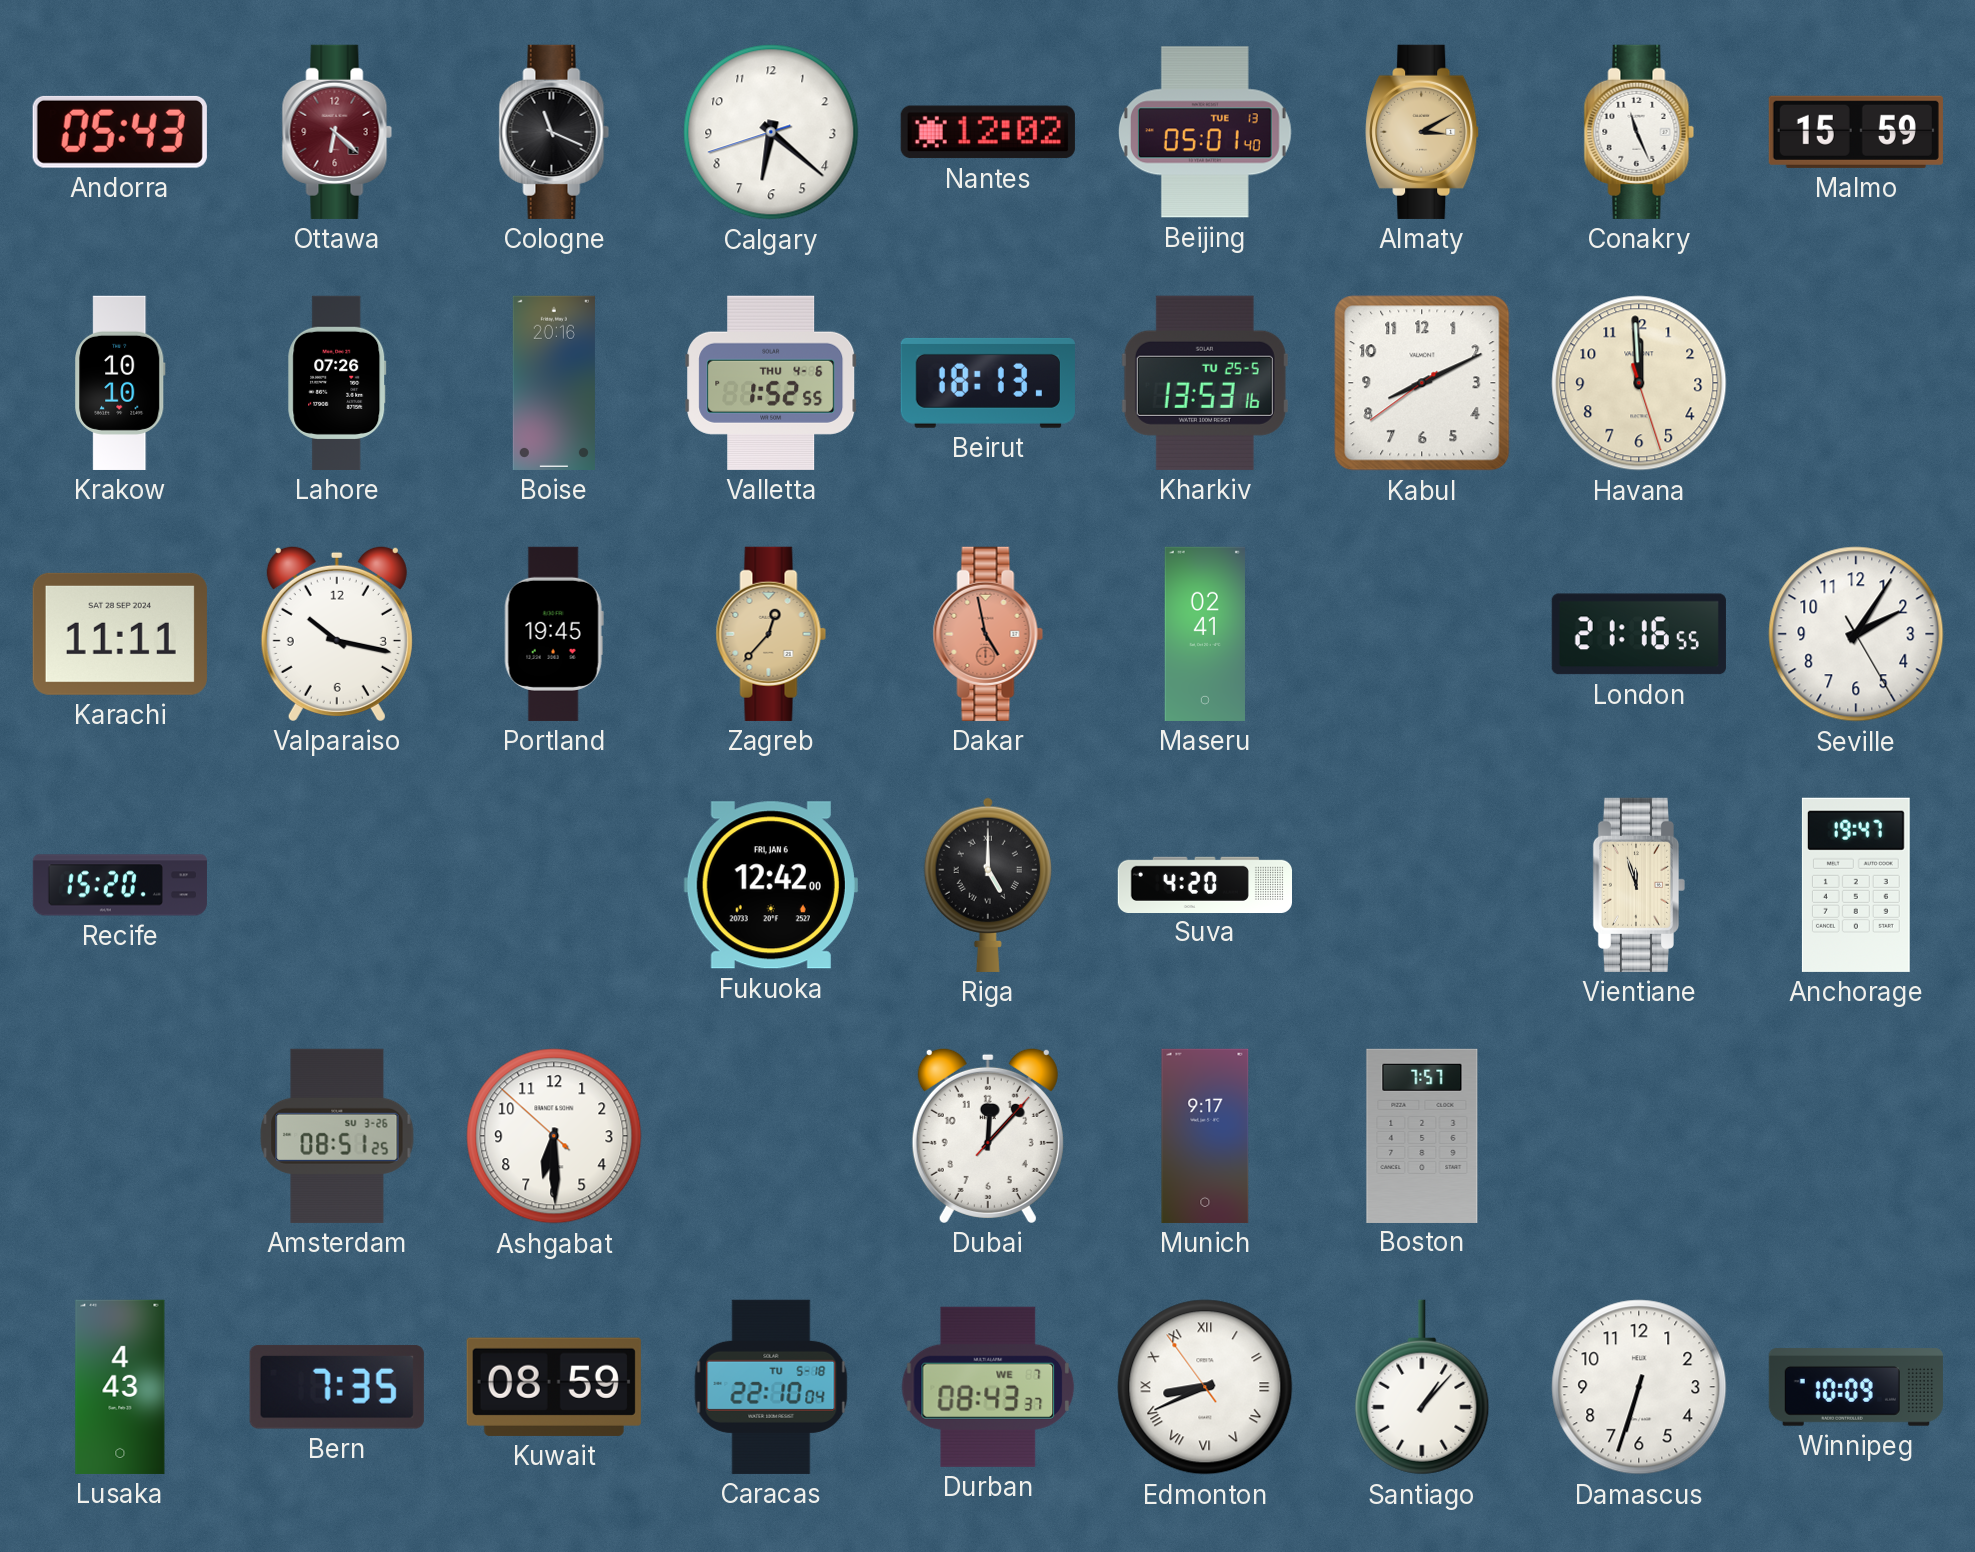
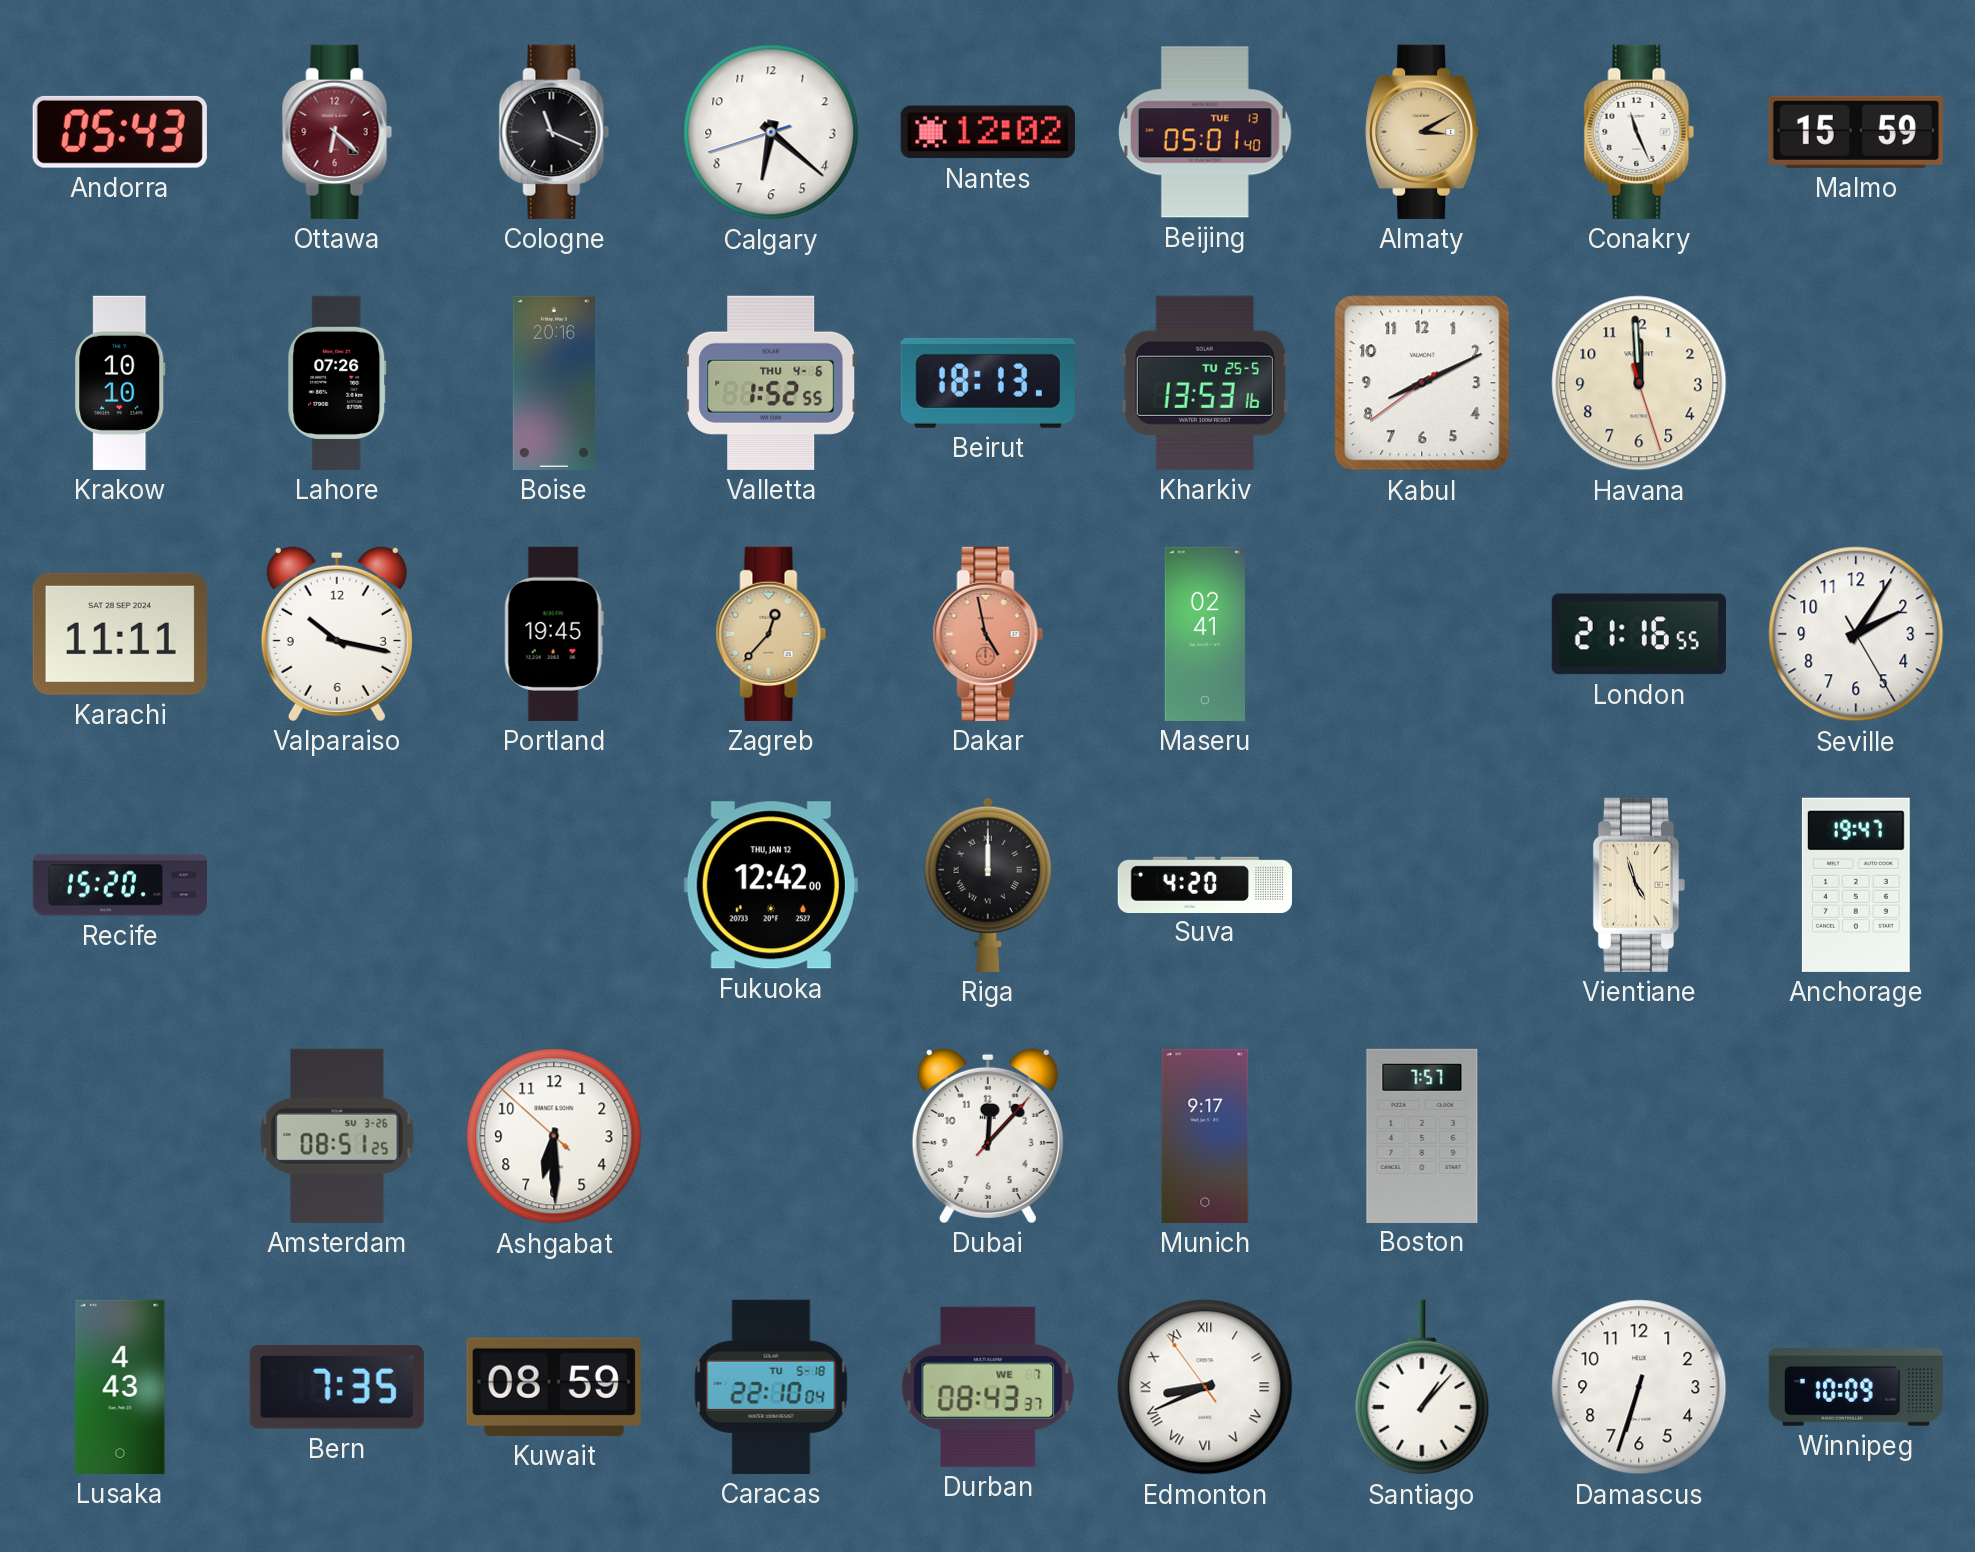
Fukuoka date: FRI, JAN 6 -> THU, JAN 12 (771, 885)
Riga: 5:00 -> 12:00 (988, 885)
Vientiane: 11:57 -> 4:57 (1638, 885)
